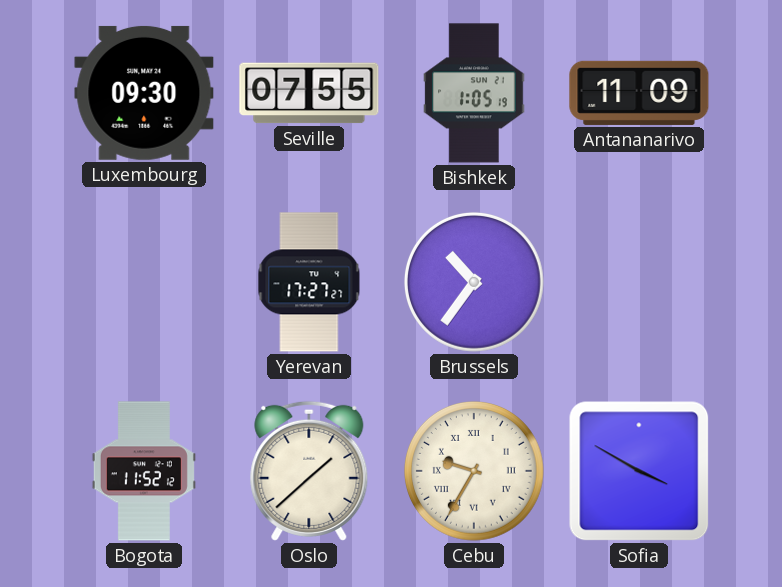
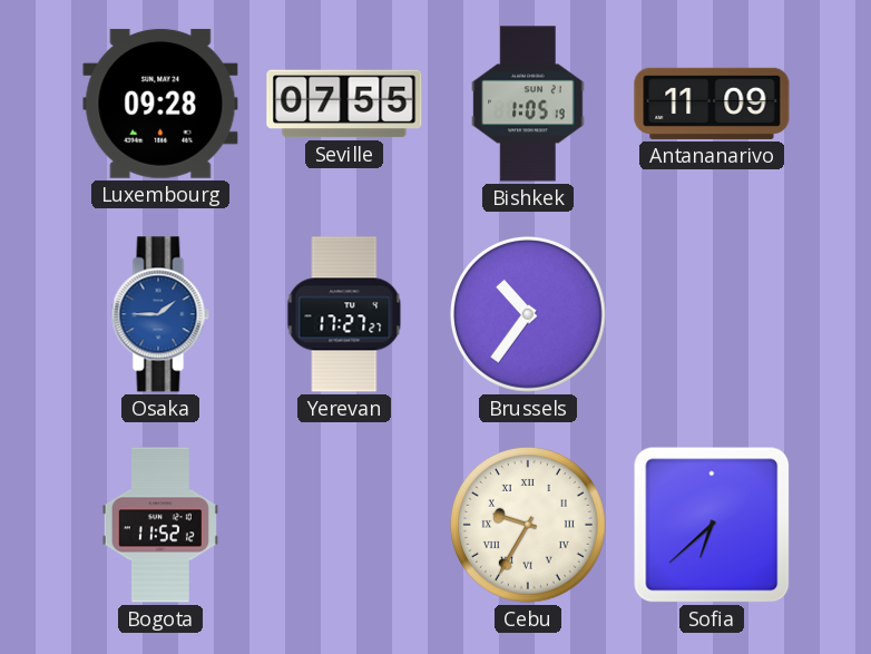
Luxembourg: 09:30 -> 09:28 (160, 104)
Osaka: none -> 1:45 (160, 314)
Oslo: 1:38 -> none (309, 471)
Sofia: 3:50 -> 6:38 (712, 525)
